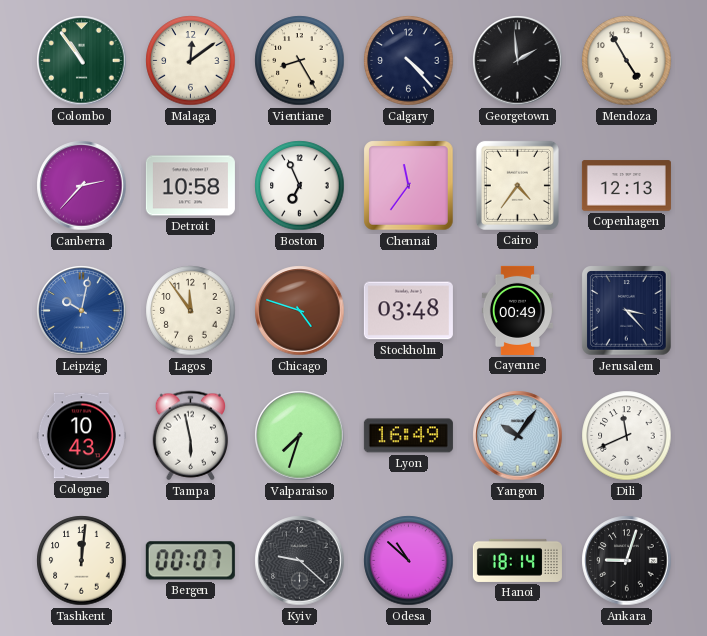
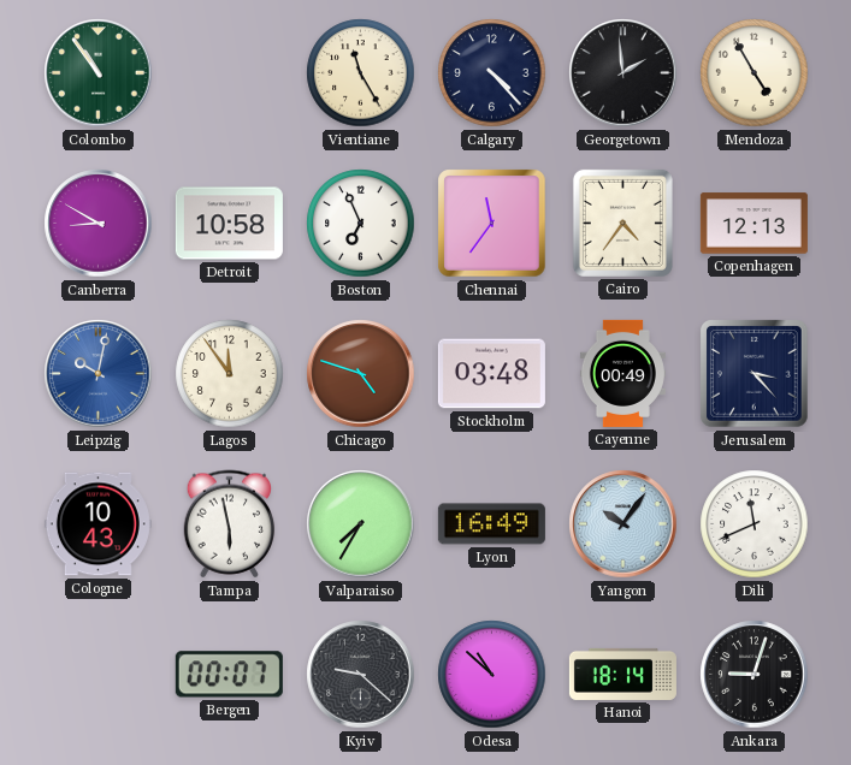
Malaga: 12:09 -> none (191, 61)
Vientiane: 8:25 -> 11:25 (361, 73)
Canberra: 2:37 -> 8:50 (99, 224)
Valparaiso: 7:33 -> 7:35 (361, 524)
Tashkent: 12:01 -> none (82, 561)
